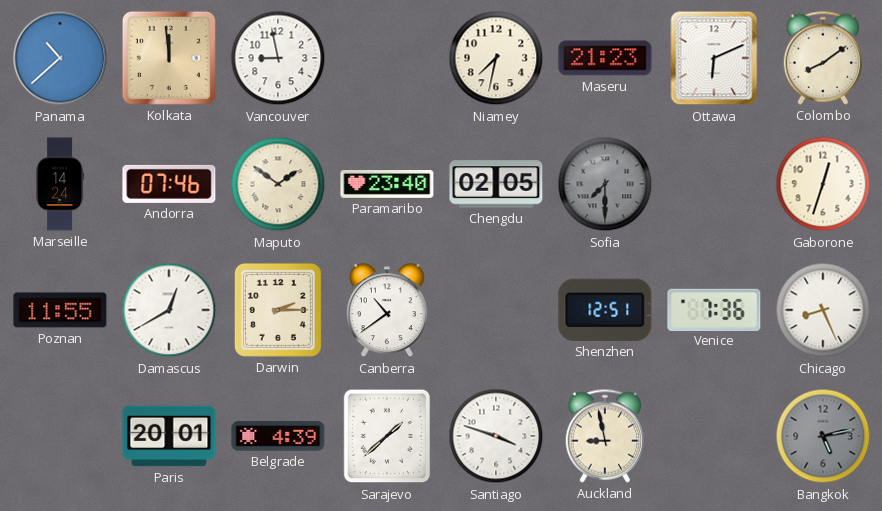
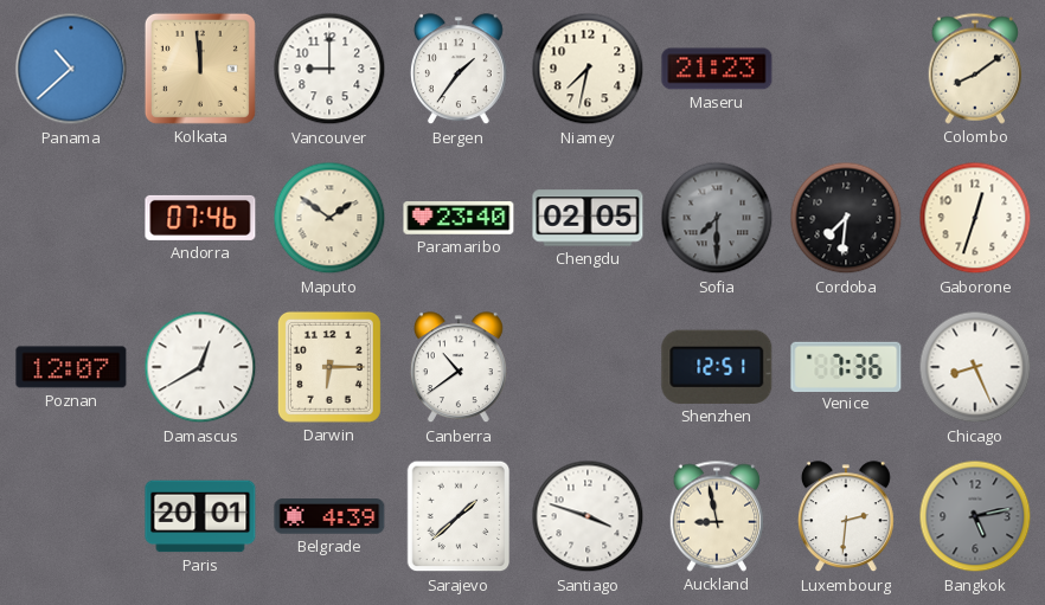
Vancouver: 8:58 -> 9:00 (329, 69)
Bergen: none -> 1:36 (459, 70)
Ottawa: 6:11 -> none (714, 58)
Marseille: 14:24 -> none (60, 184)
Cordoba: none -> 7:31 (846, 218)
Poznan: 11:55 -> 12:07 (71, 367)
Darwin: 2:15 -> 6:15 (329, 367)
Luxembourg: none -> 2:31 (846, 517)
